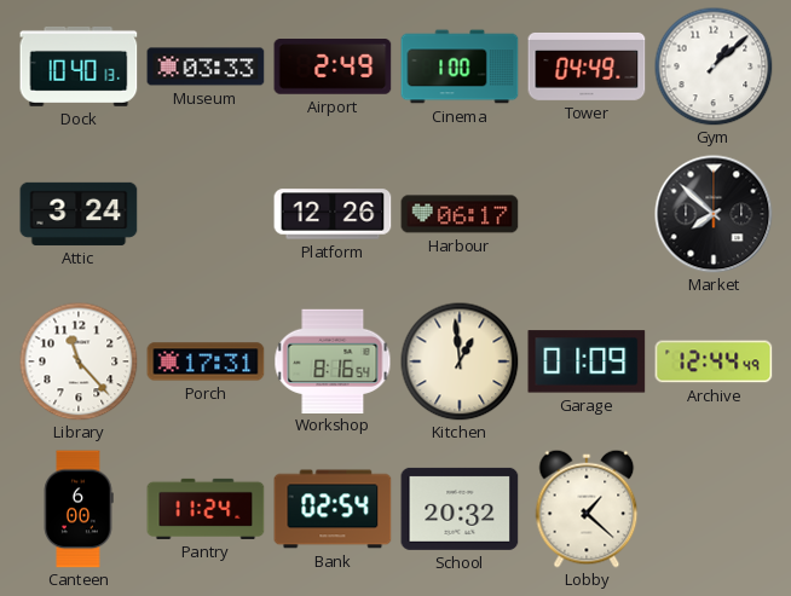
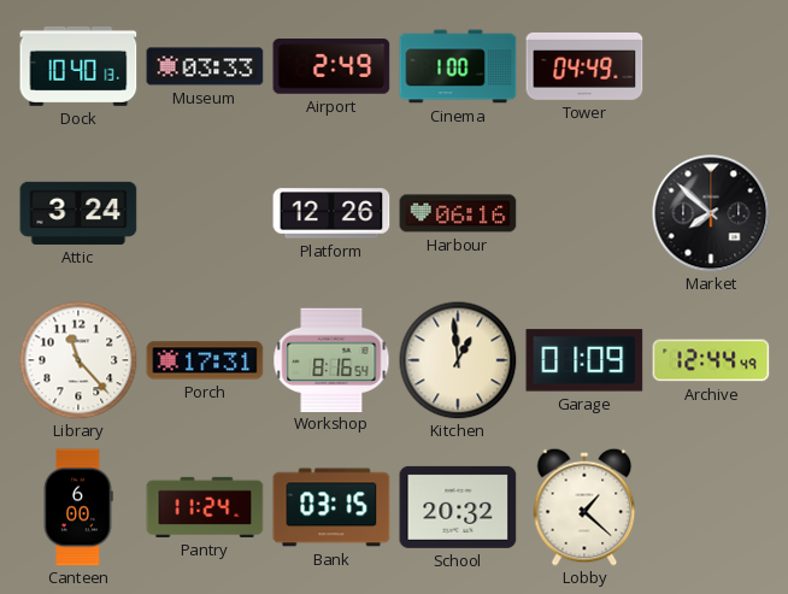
Gym: 1:08 -> none (714, 66)
Harbour: 06:17 -> 06:16 (458, 213)
Bank: 02:54 -> 03:15 (331, 507)
